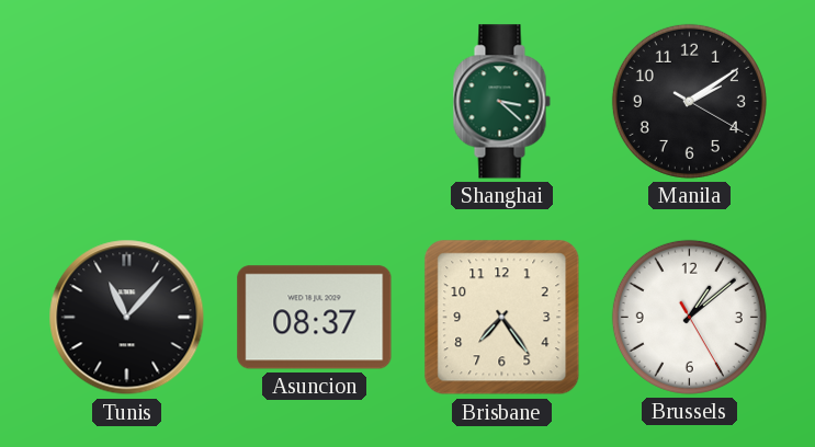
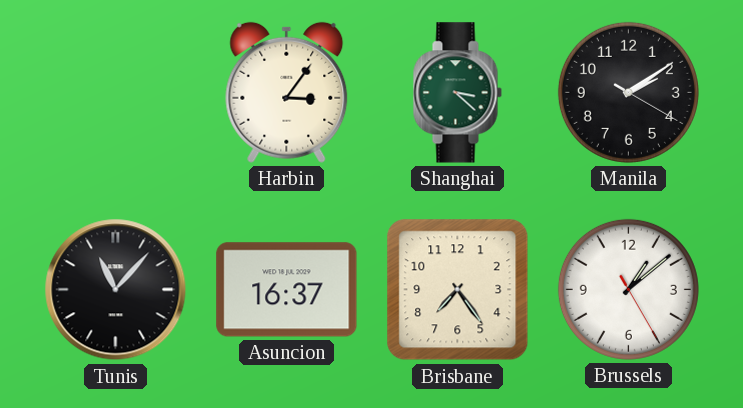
Harbin: none -> 3:06 (287, 92)
Asuncion: 08:37 -> 16:37 (287, 290)
